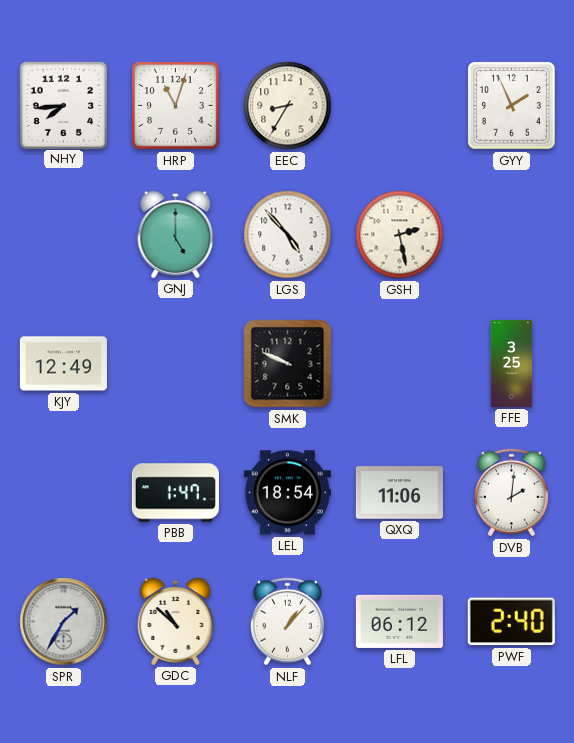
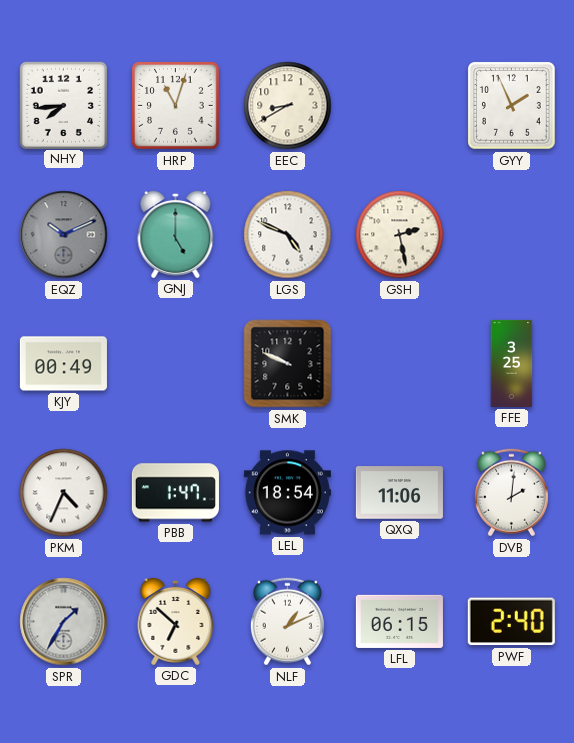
EEC: 8:35 -> 8:40 (288, 106)
EQZ: none -> 10:11 (64, 235)
LGS: 4:53 -> 4:49 (288, 235)
KJY: 12:49 -> 00:49 (63, 364)
PKM: none -> 4:34 (64, 493)
GDC: 10:52 -> 6:52 (176, 621)
NLF: 1:07 -> 1:11 (287, 622)
LFL: 06:12 -> 06:15 (399, 621)
